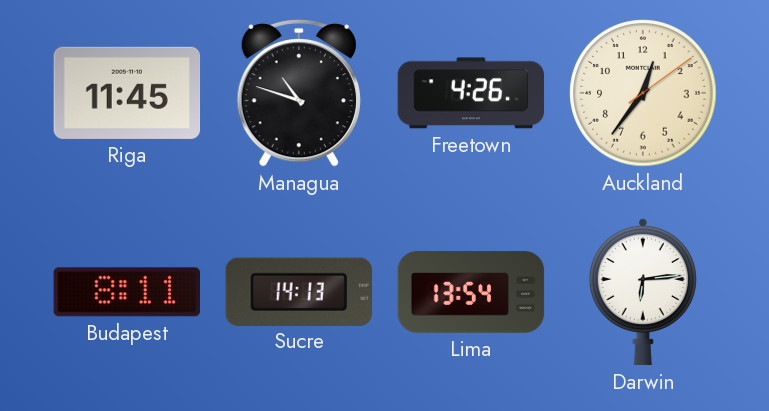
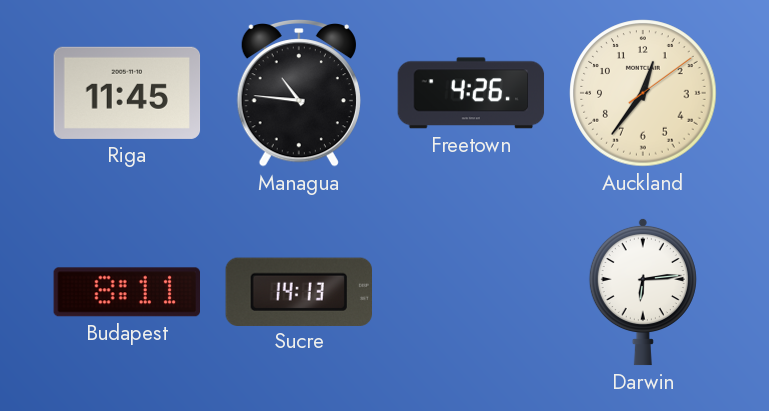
Managua: 10:48 -> 10:46 (299, 94)
Lima: 13:54 -> none (471, 292)
